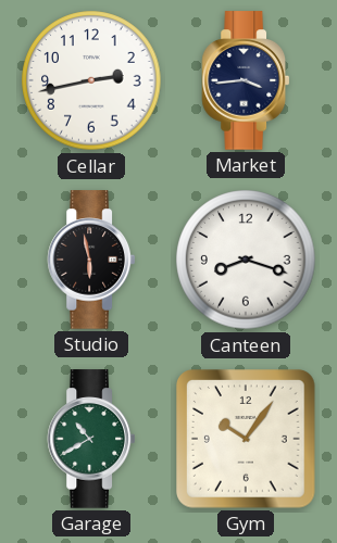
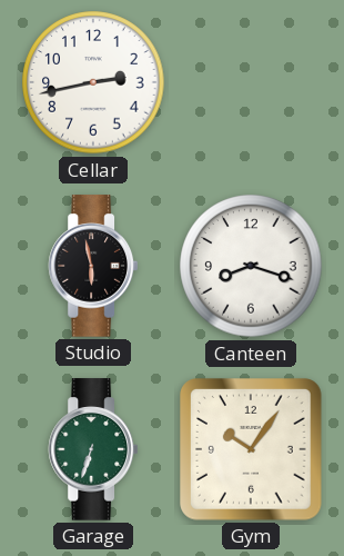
Market: 3:44 -> none (245, 80)
Garage: 10:40 -> 6:33 (92, 449)
